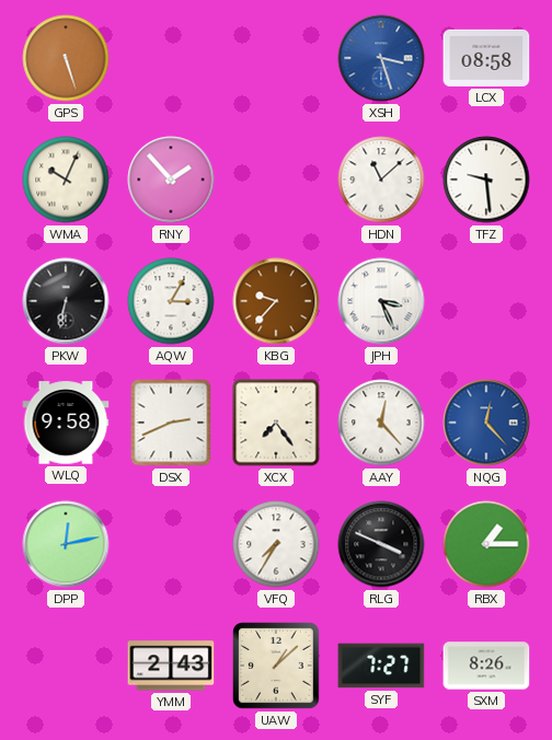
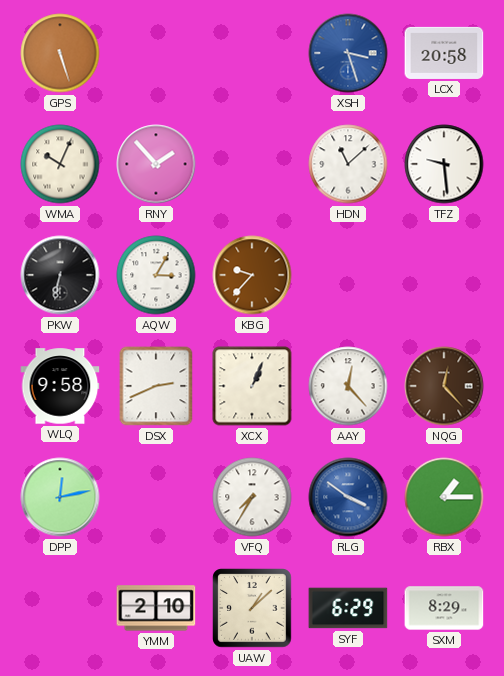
LCX: 08:58 -> 20:58 (444, 53)
JPH: 3:26 -> none (381, 301)
XCX: 7:24 -> 1:04 (252, 386)
NQG dial: blue -> brown (444, 386)
RLG: 3:49 -> 3:51 (348, 497)
RLG dial: black -> blue (348, 497)
YMM: 2:43 -> 2:10 (156, 608)
SYF: 7:27 -> 6:29 (348, 608)
SXM: 8:26 -> 8:29 (444, 608)
